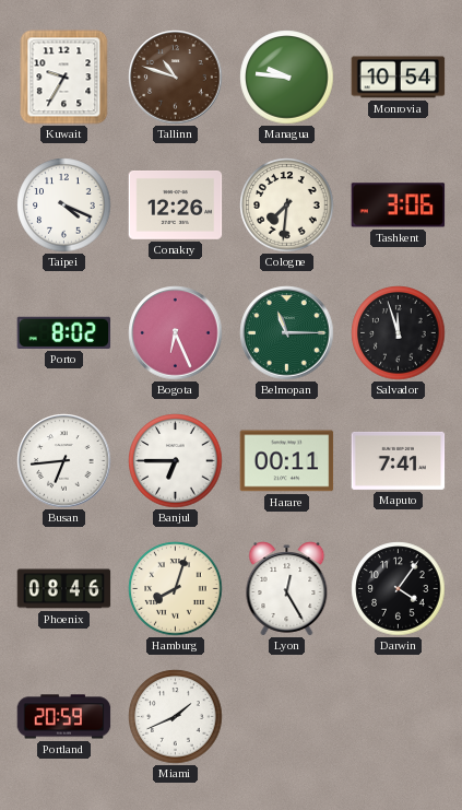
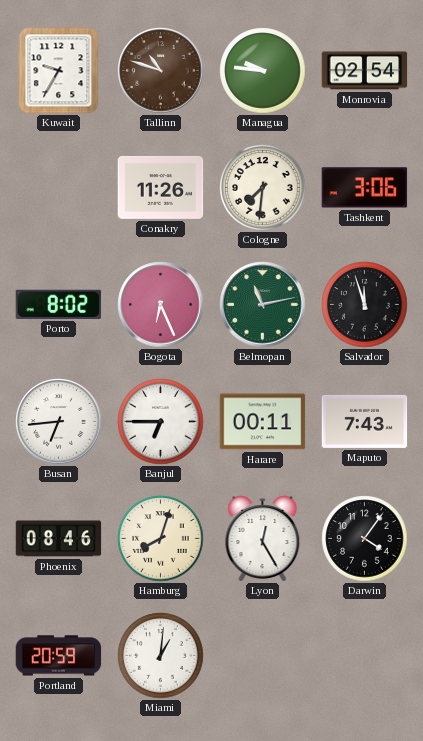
Monrovia: 10:54 -> 02:54 (365, 71)
Taipei: 4:19 -> none (64, 206)
Conakry: 12:26 -> 11:26 (161, 187)
Belmopan: 11:15 -> 11:13 (263, 305)
Maputo: 7:41 -> 7:43 (365, 421)
Miami: 1:41 -> 1:01 (161, 656)
